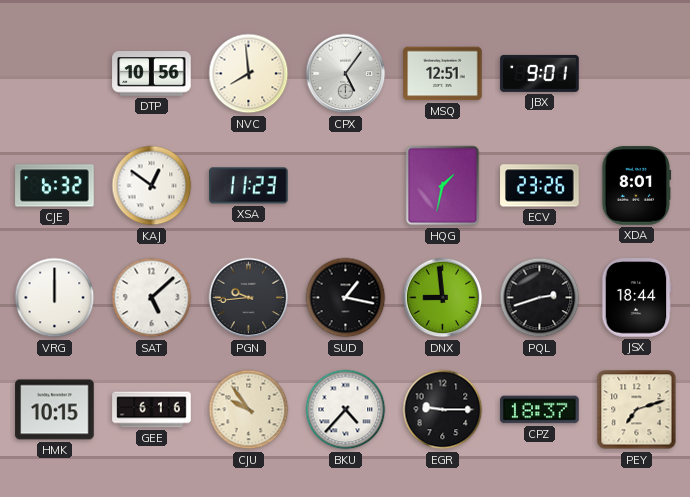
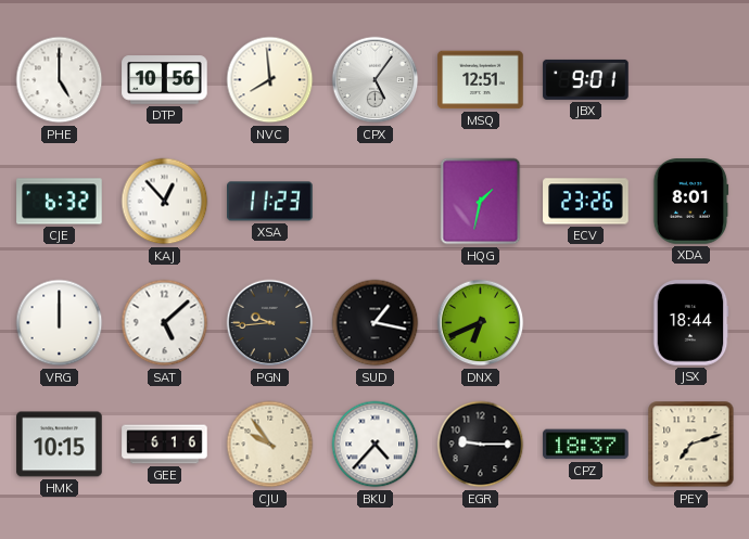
PHE: none -> 5:00 (60, 80)
KAJ: 12:51 -> 12:53 (165, 202)
DNX: 8:59 -> 6:41 (481, 323)
PQL: 2:42 -> none (540, 298)
